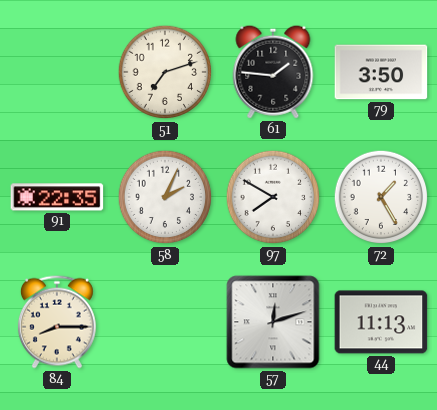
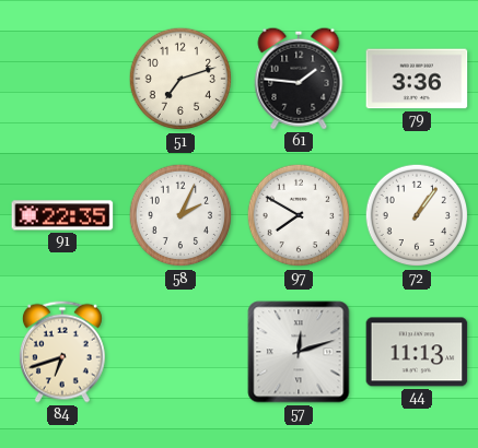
79: 3:50 -> 3:36 (417, 79)
72: 1:25 -> 1:06 (417, 215)
84: 8:15 -> 6:42 (62, 352)
